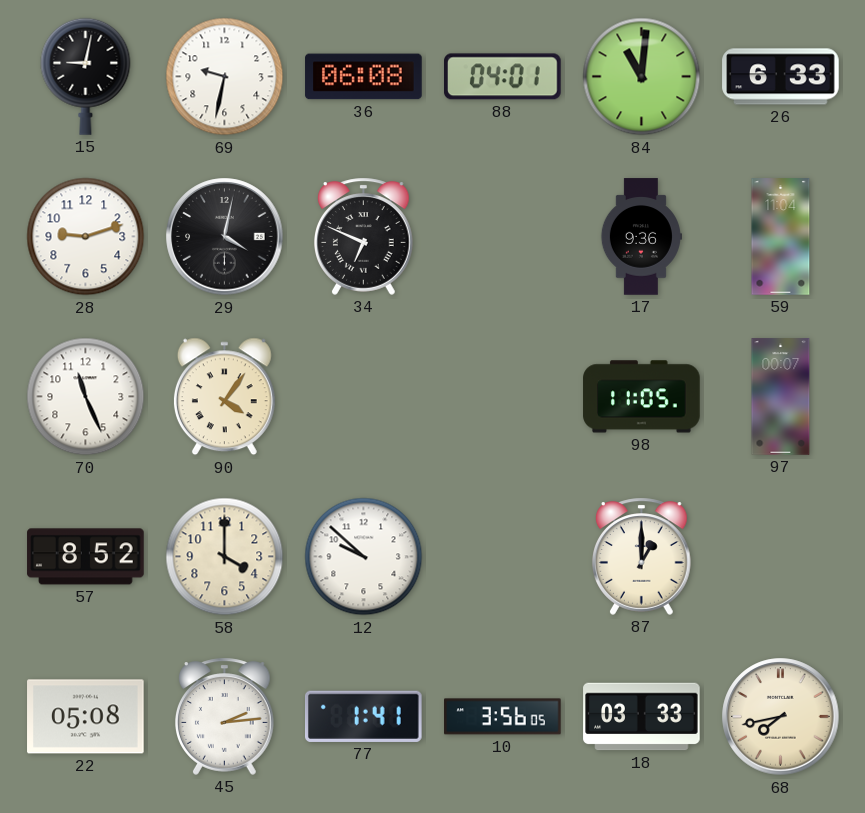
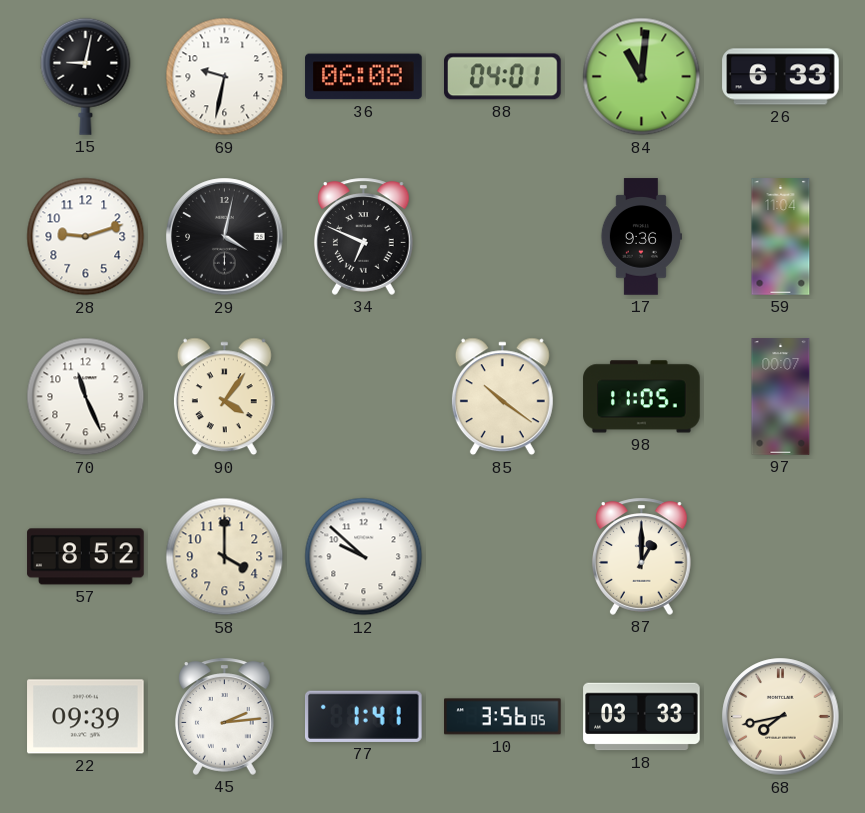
85: none -> 10:21 (502, 397)
22: 05:08 -> 09:39 (86, 717)
